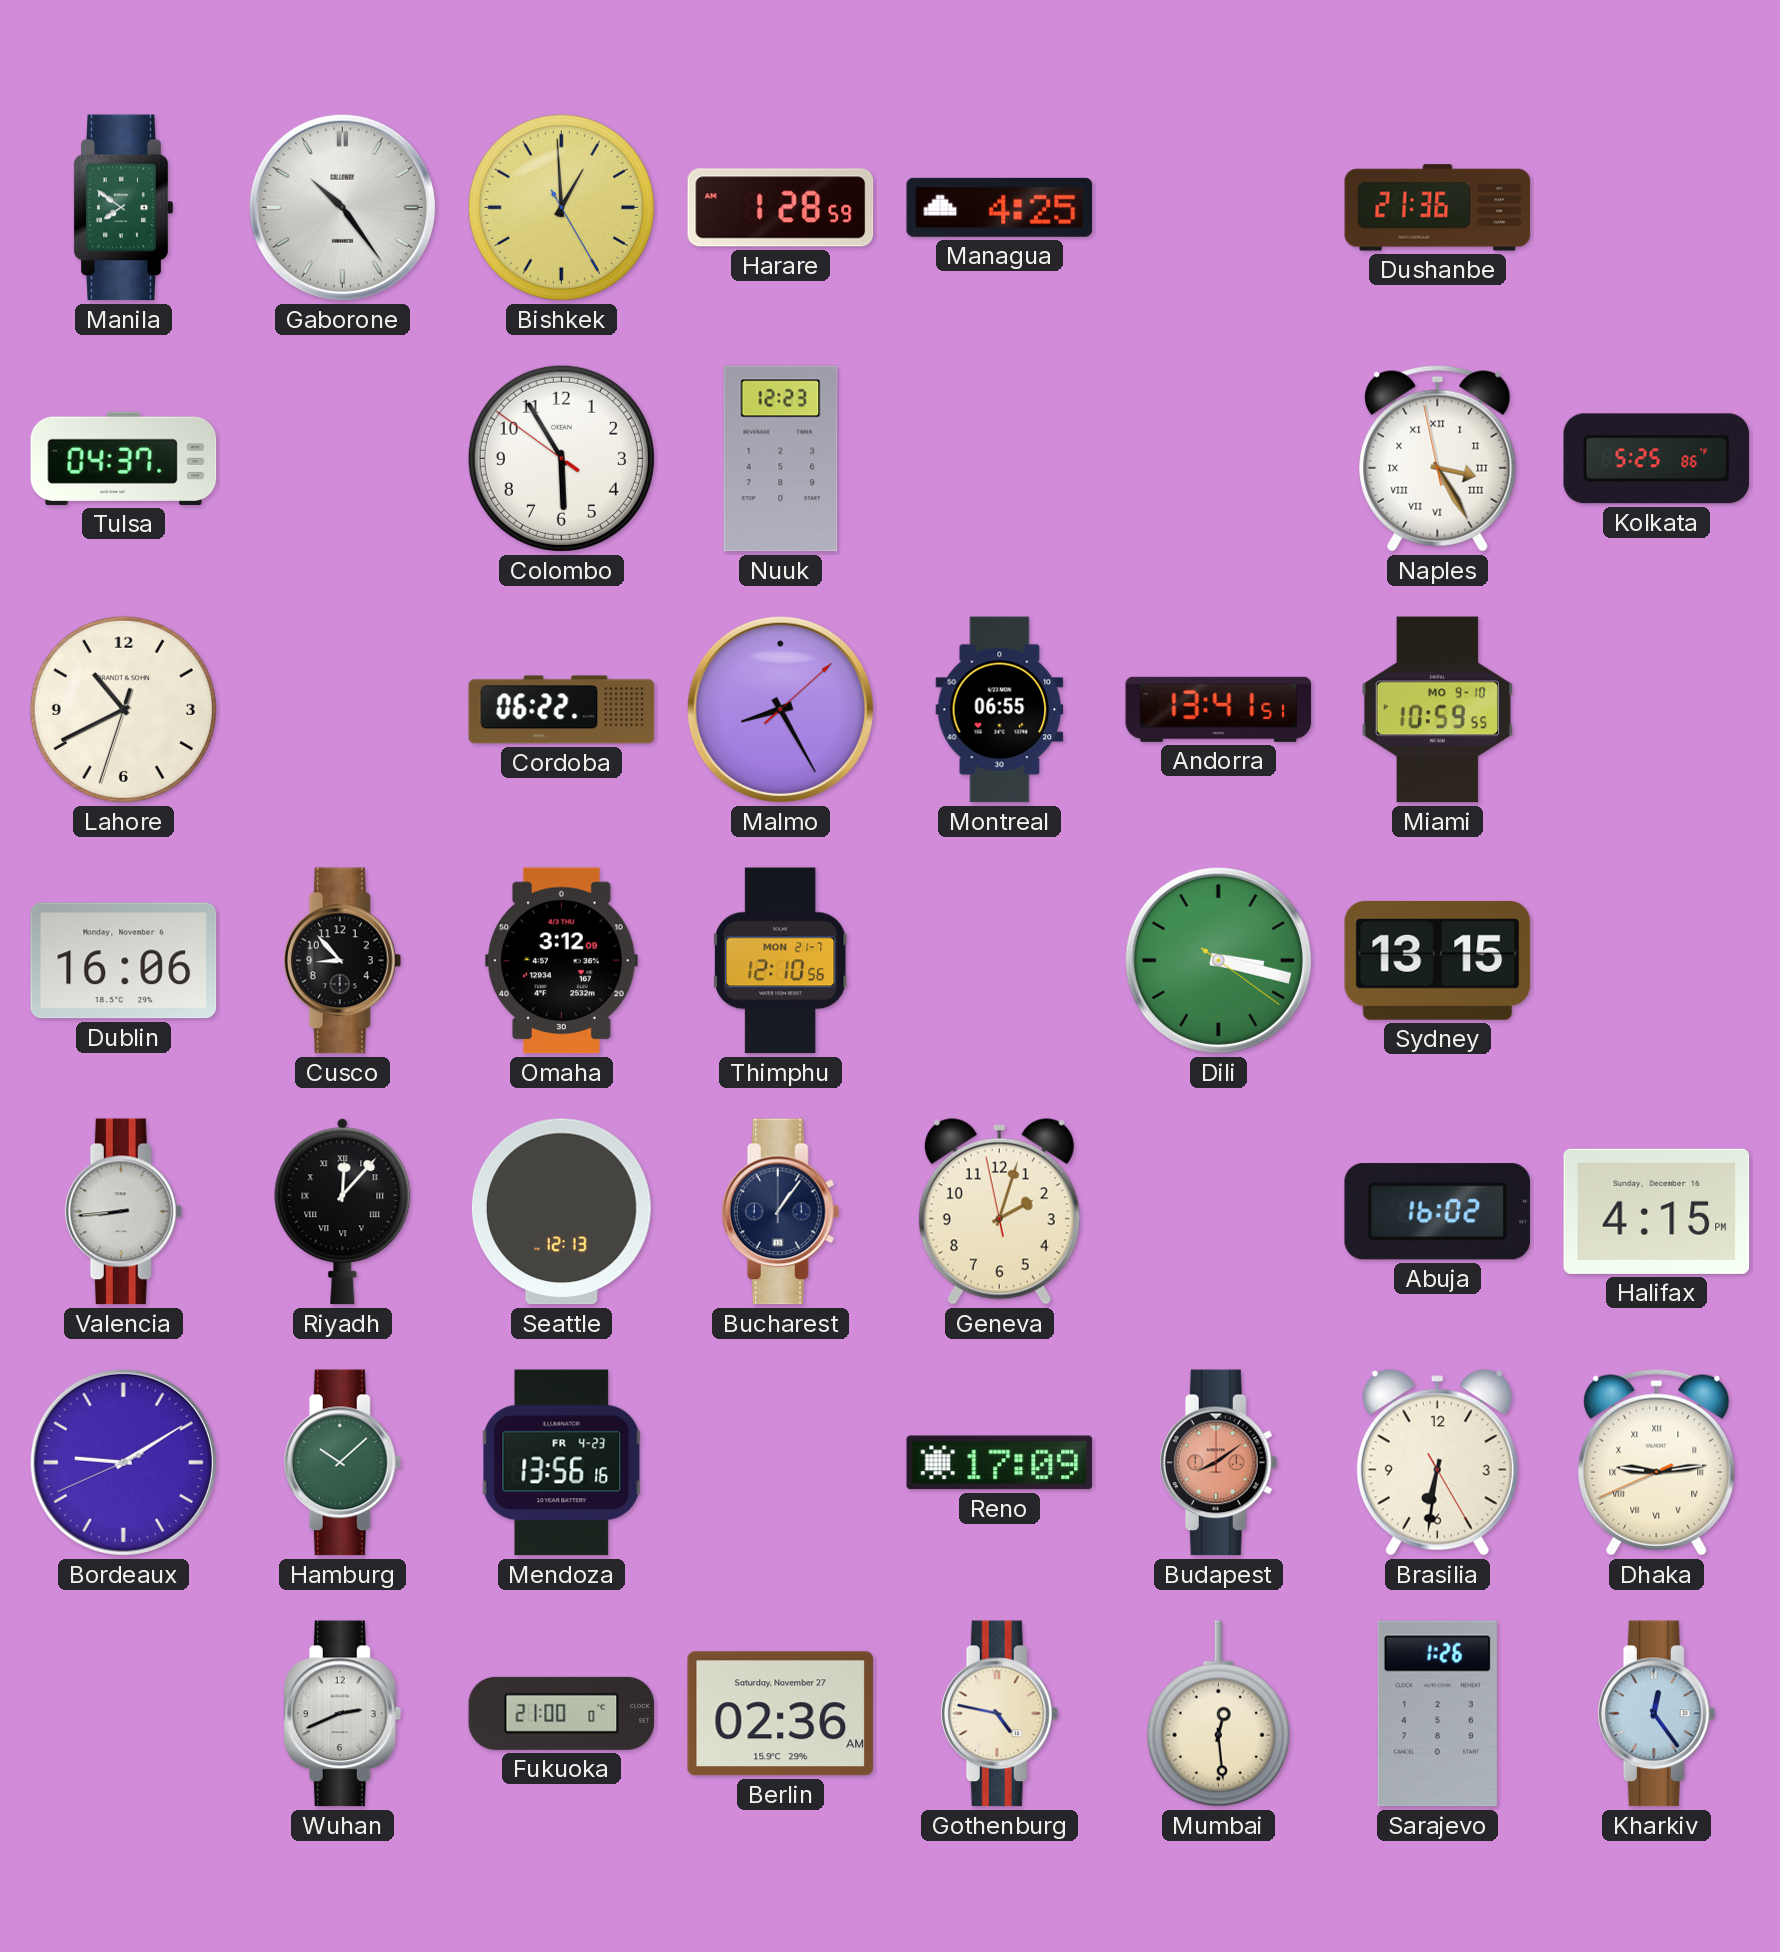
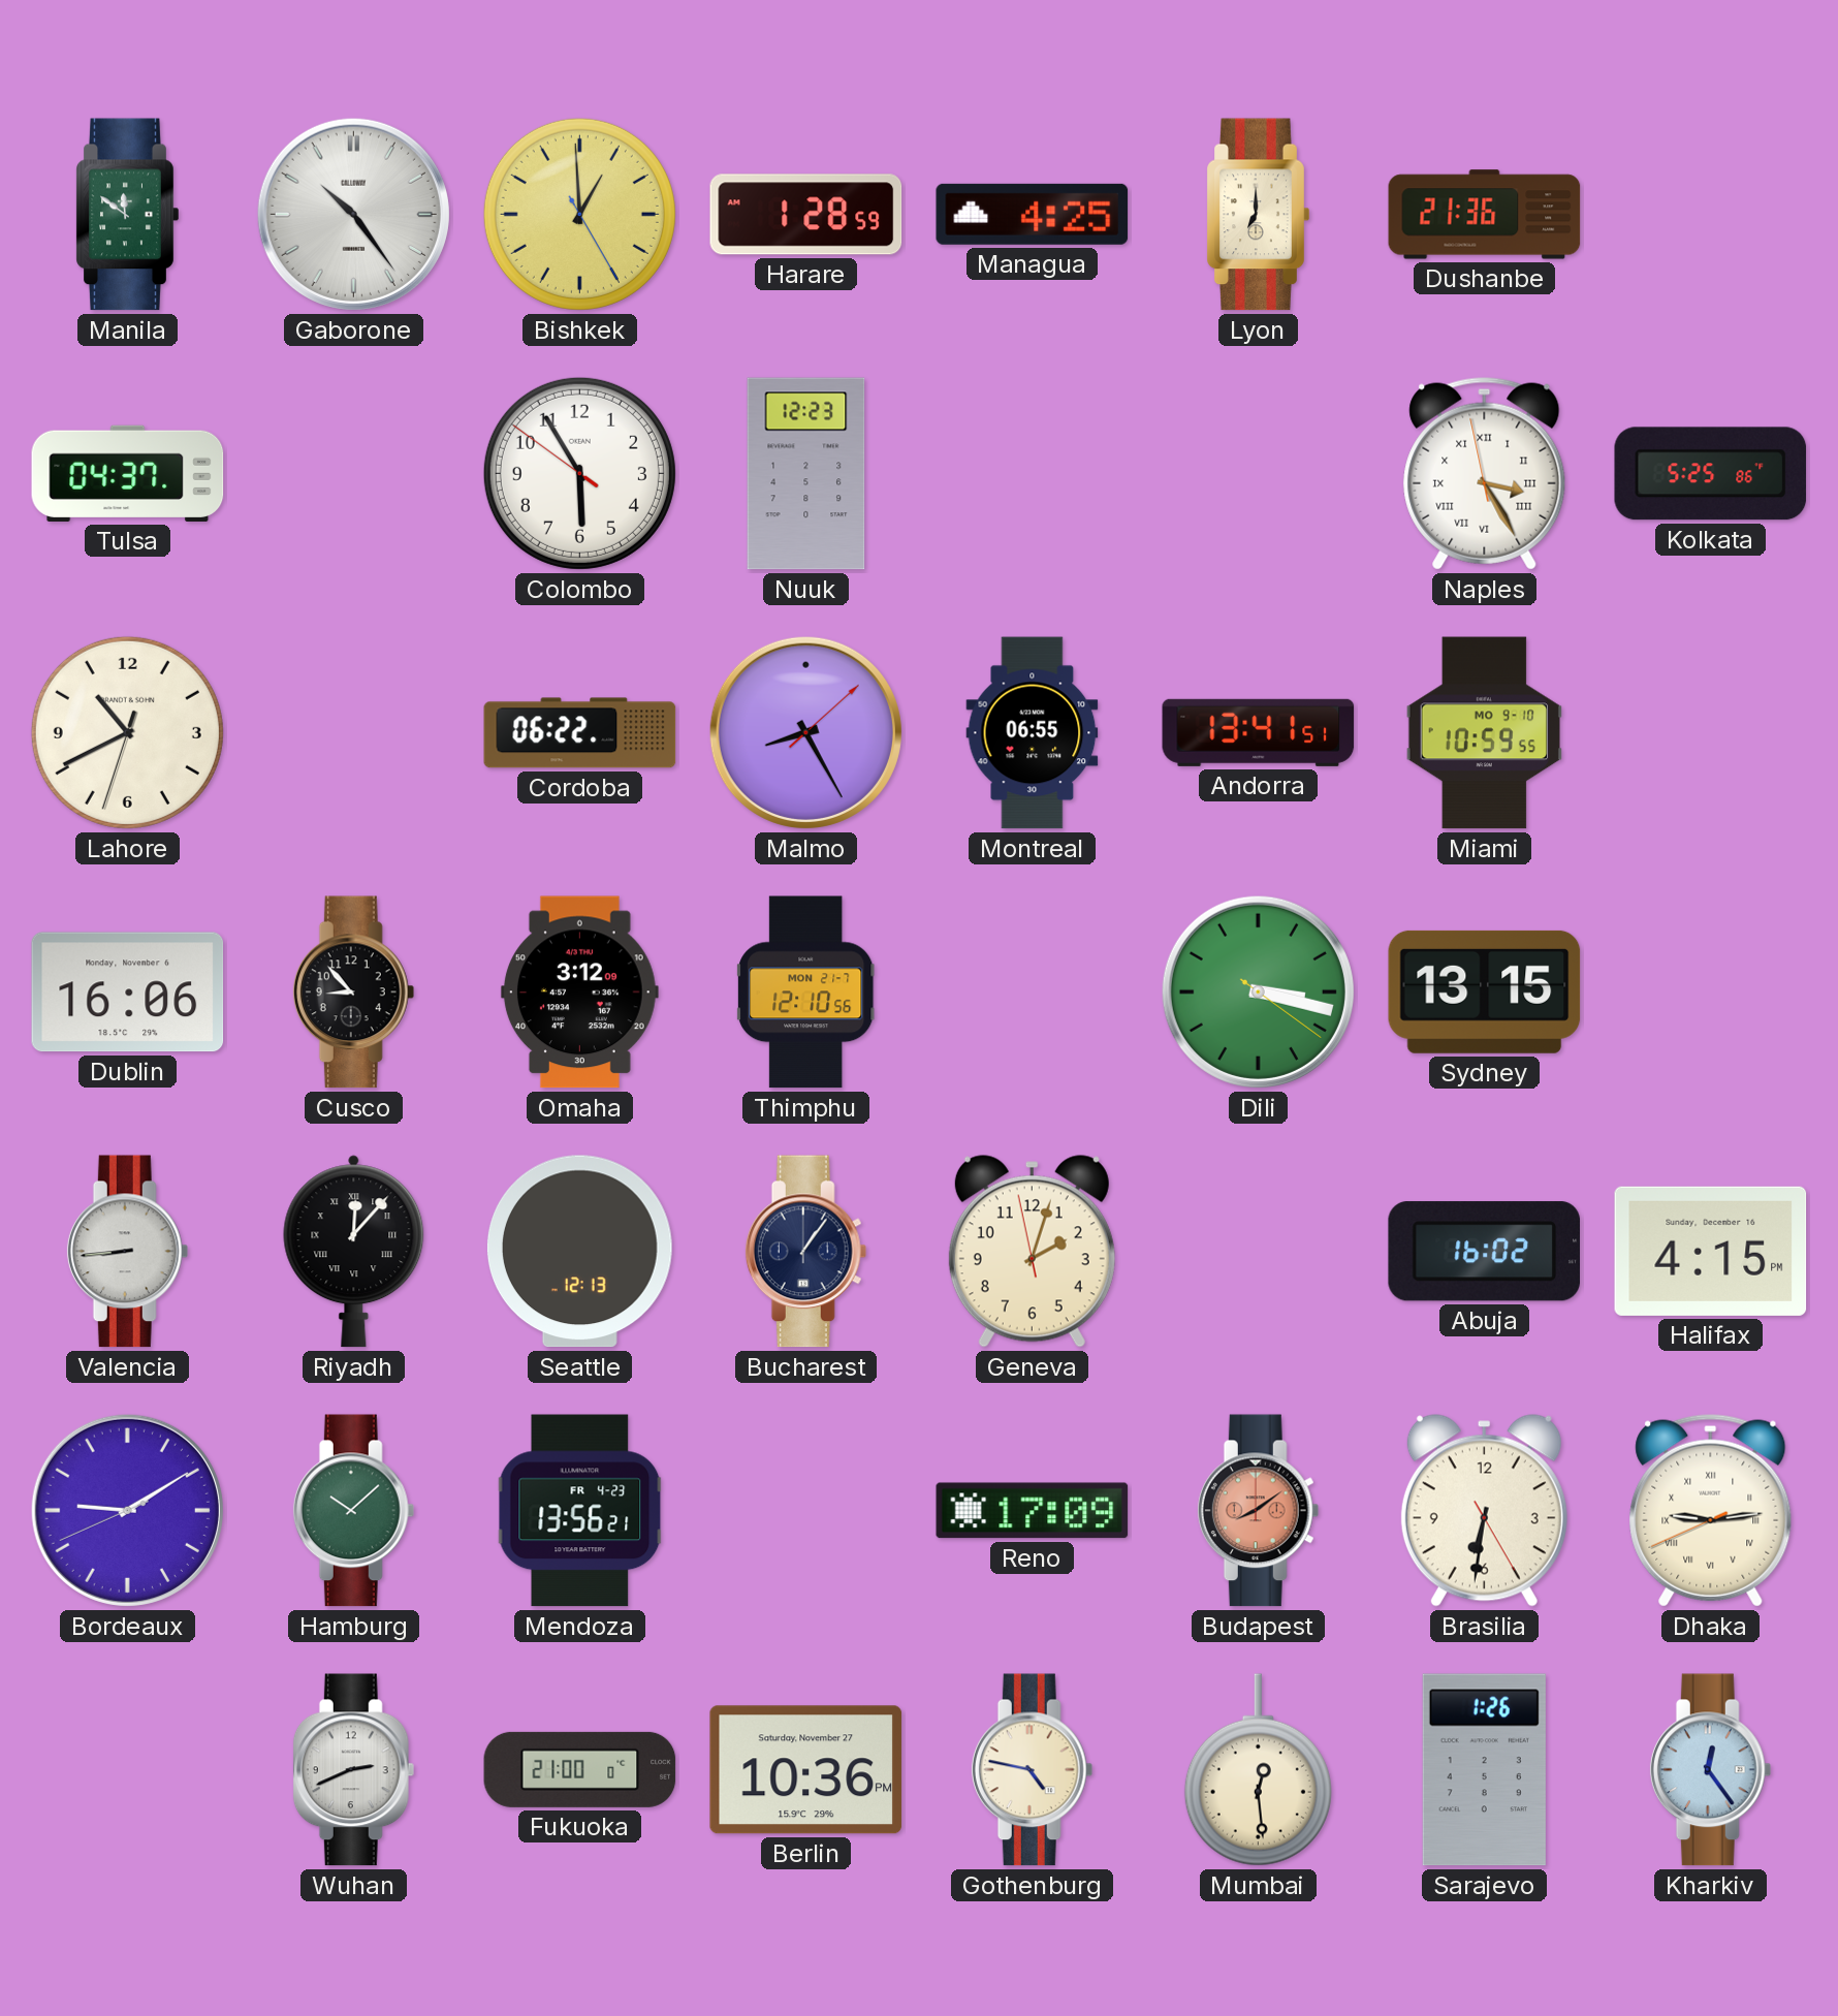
Manila: 7:51 -> 11:51 (127, 215)
Lyon: none -> 7:00 (1258, 215)
Mendoza: 13:56:16 -> 13:56:21 (580, 1511)
Berlin: 02:36 -> 10:36 (806, 1770)
